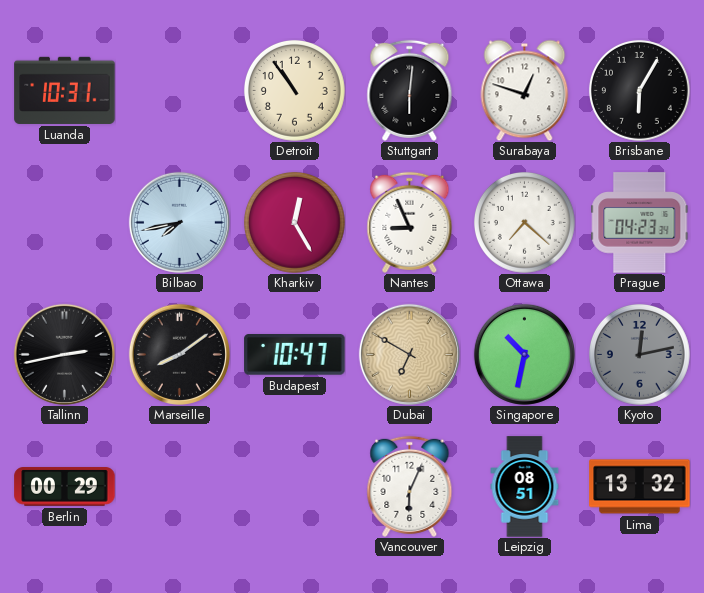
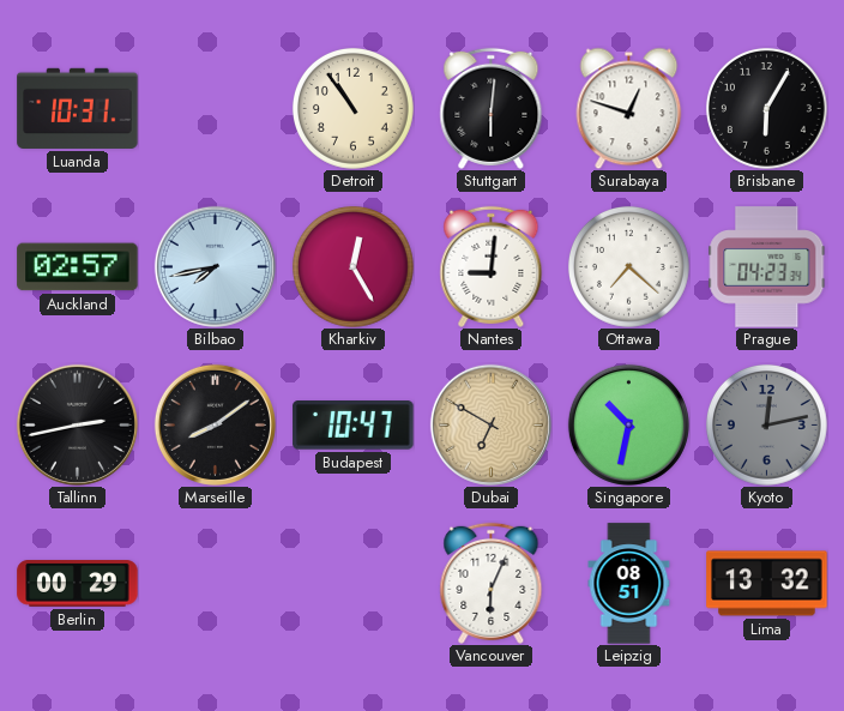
Auckland: none -> 02:57 (78, 267)
Nantes: 8:56 -> 9:01 (492, 266)
